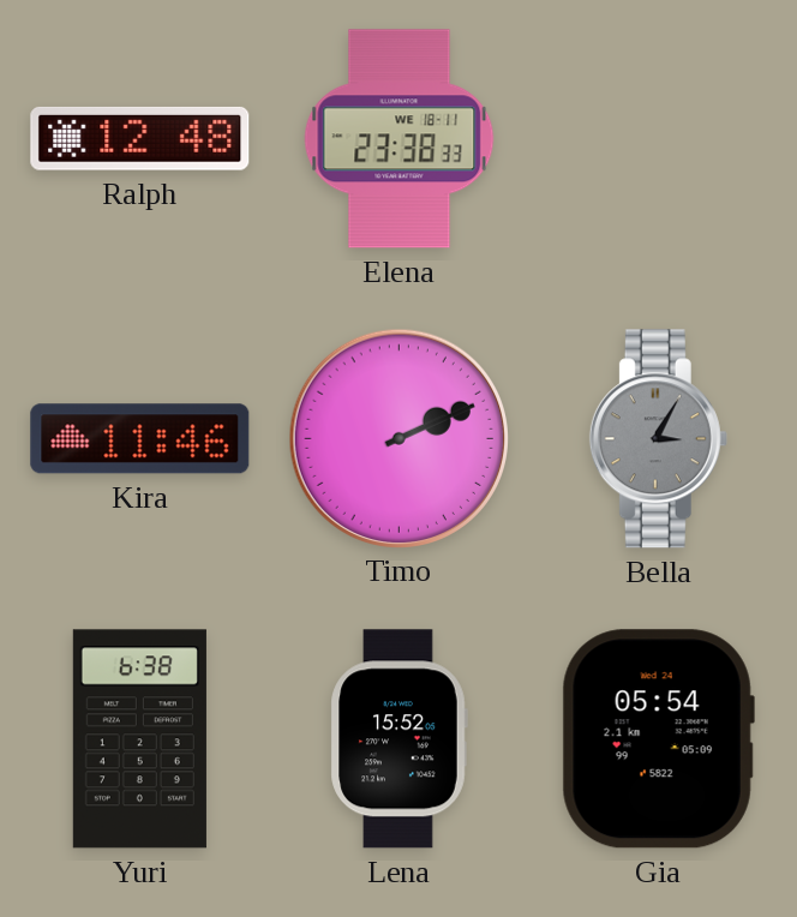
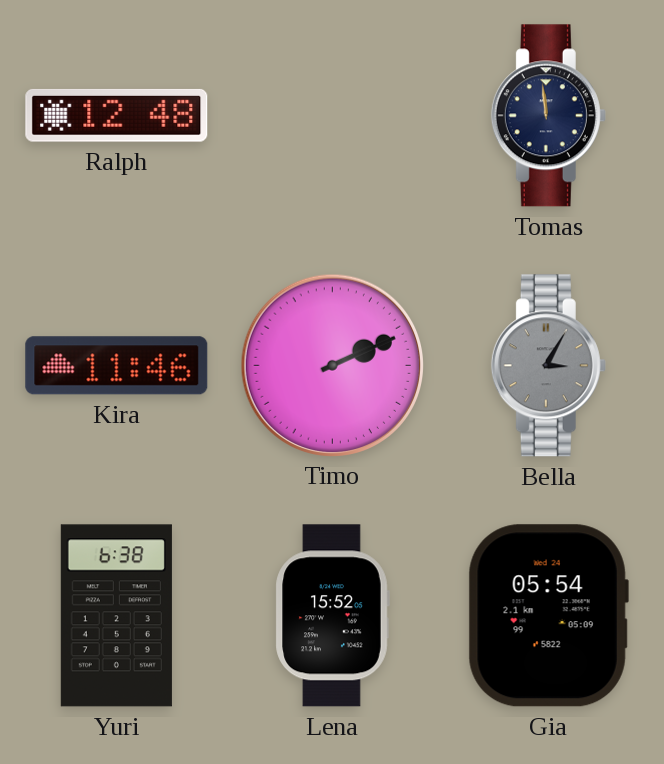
Elena: 23:38 -> none (400, 139)
Tomas: none -> 11:59 (548, 116)
